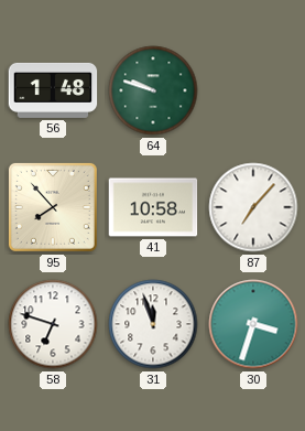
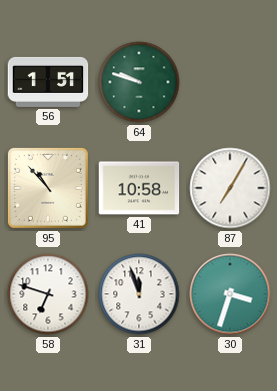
56: 1:48 -> 1:51 (48, 82)
95: 7:53 -> 10:53 (48, 188)
87: 7:07 -> 7:05 (230, 188)
